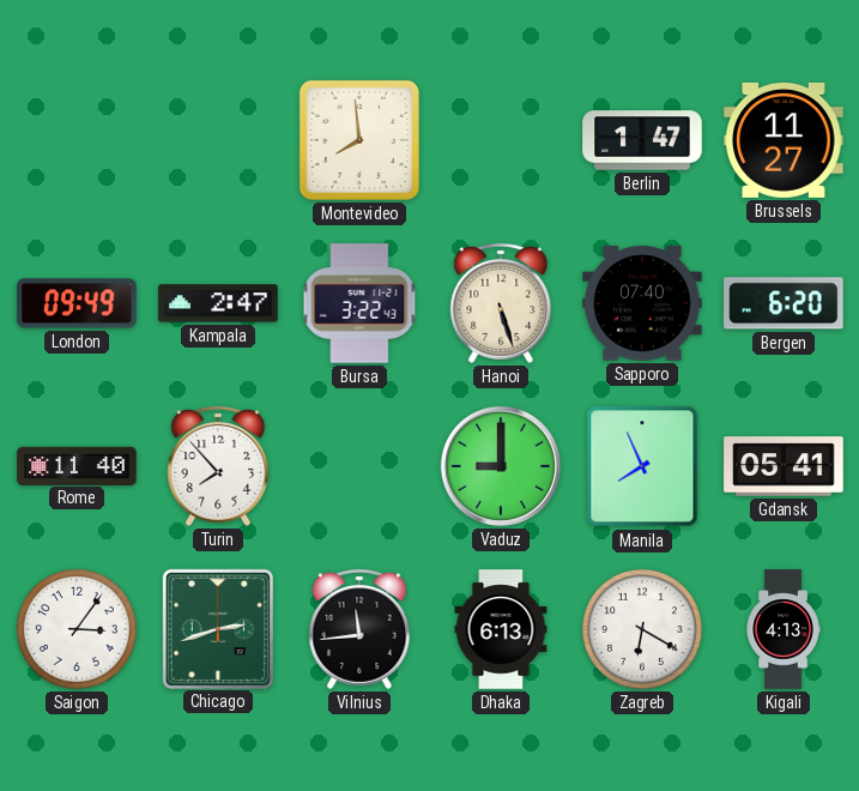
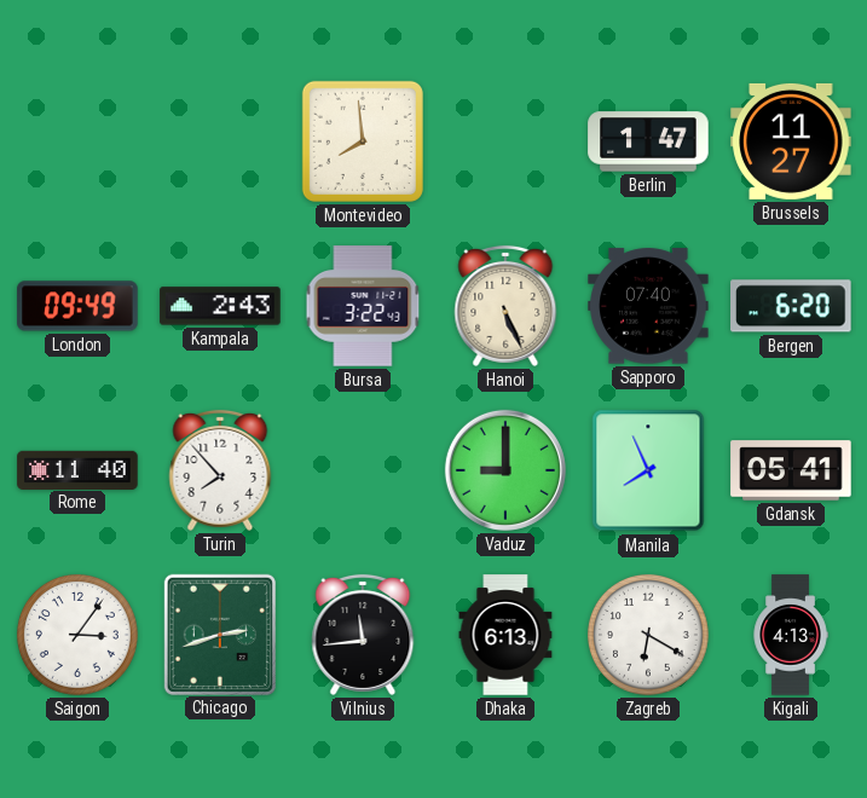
Kampala: 2:47 -> 2:43 (220, 306)
Hanoi: 5:27 -> 5:26 (505, 306)
